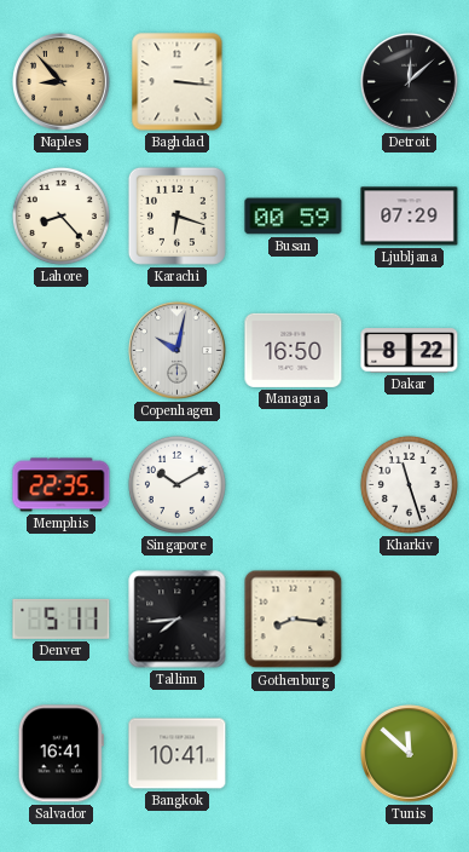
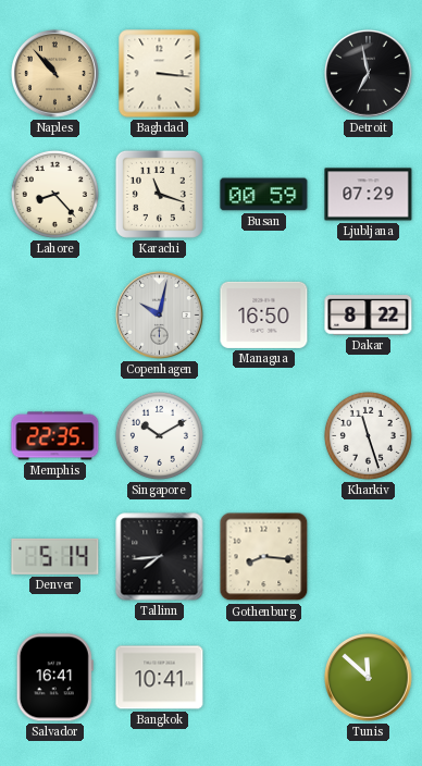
Naples: 8:53 -> 10:53 (55, 74)
Detroit: 12:08 -> 6:58 (369, 74)
Karachi: 6:18 -> 11:18 (159, 194)
Denver: 5:11 -> 5:14 (55, 556)
